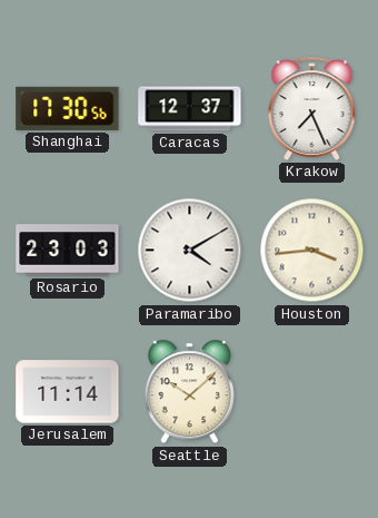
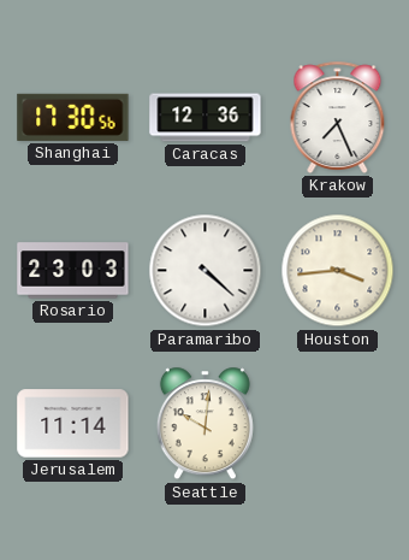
Caracas: 12:37 -> 12:36 (206, 118)
Paramaribo: 4:10 -> 4:22 (206, 271)
Seattle: 10:08 -> 10:01 (204, 424)
